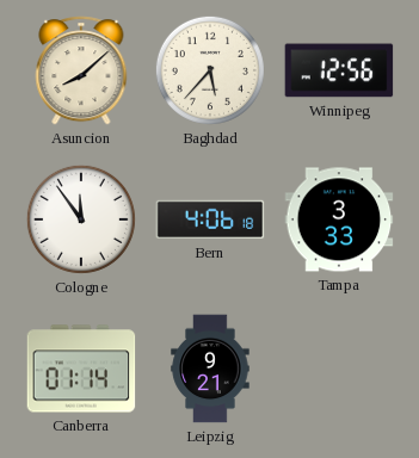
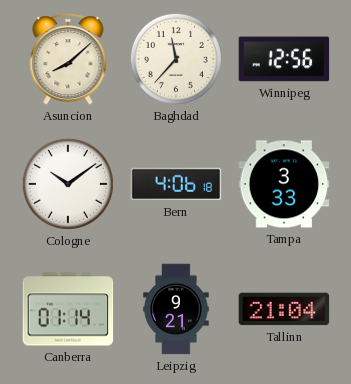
Baghdad: 5:37 -> 11:37 (176, 59)
Cologne: 11:54 -> 10:09 (68, 184)
Tallinn: none -> 21:04 (284, 309)
